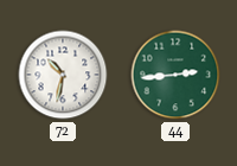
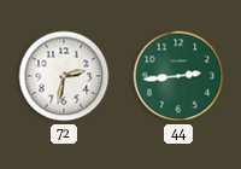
72: 10:32 -> 2:32 (64, 76)
